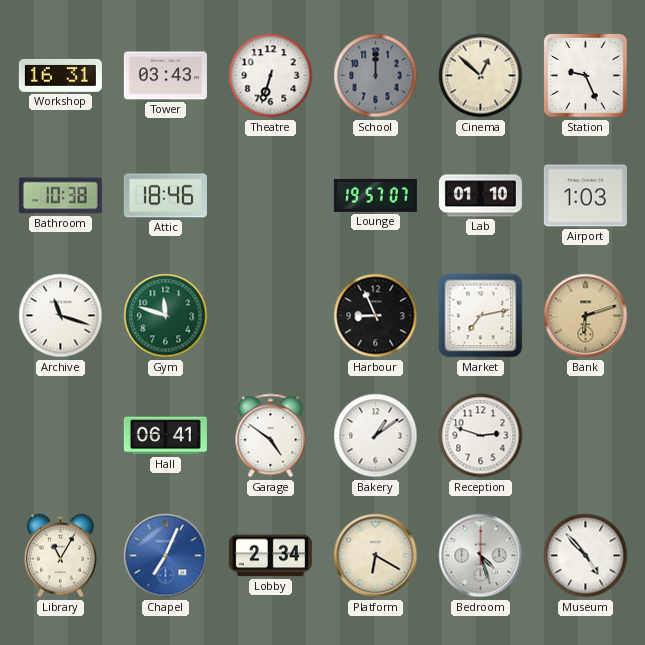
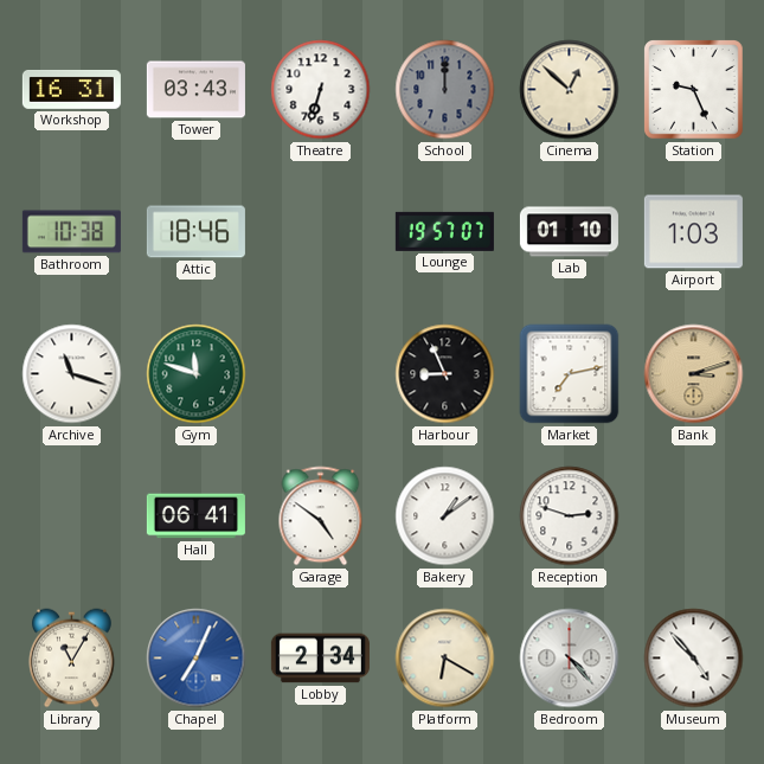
Bank: 6:12 -> 3:12 (694, 374)
Bedroom: 4:27 -> 4:23 (570, 659)
